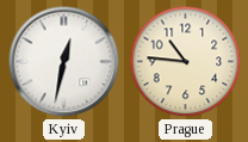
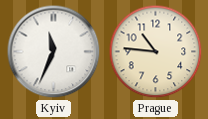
Kyiv: 12:32 -> 11:34 (54, 52)
